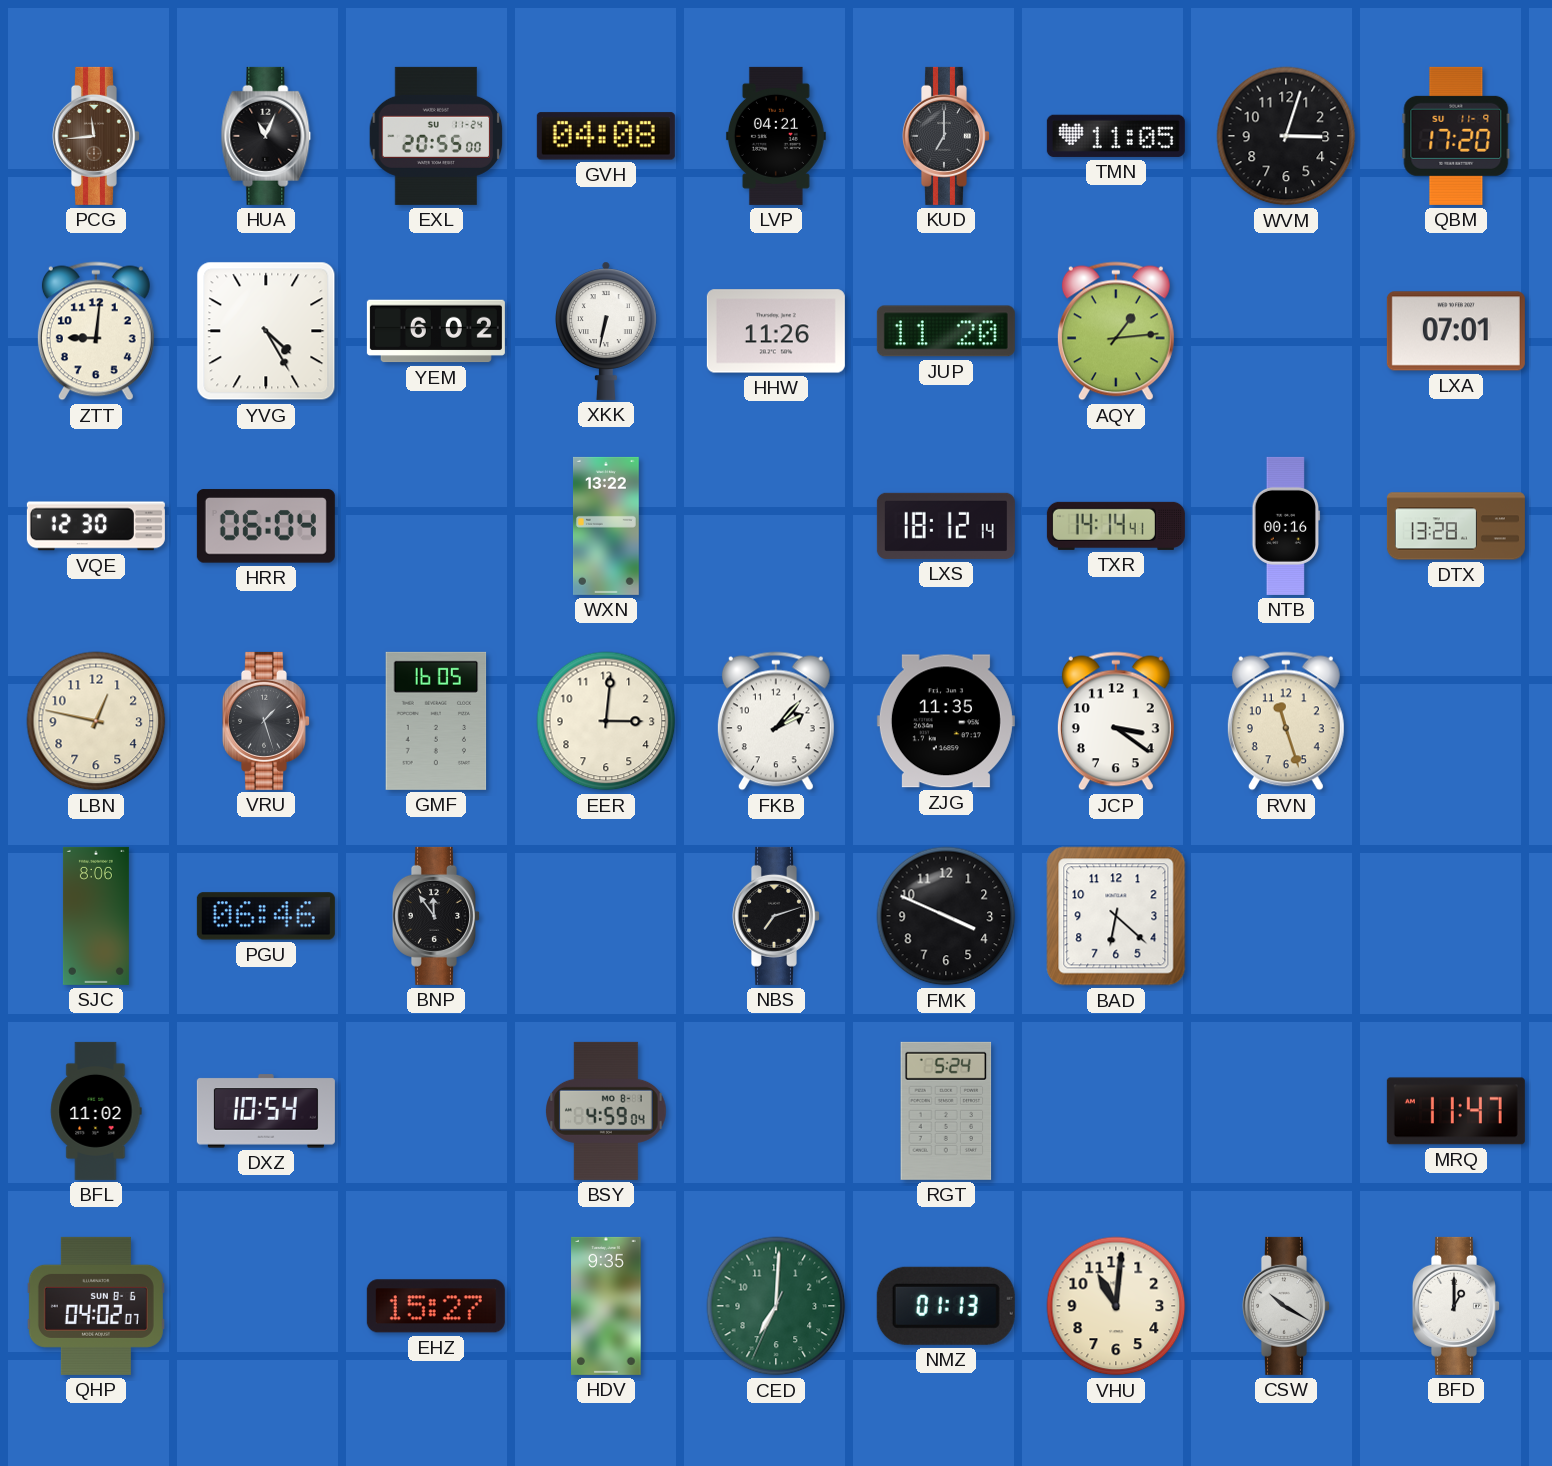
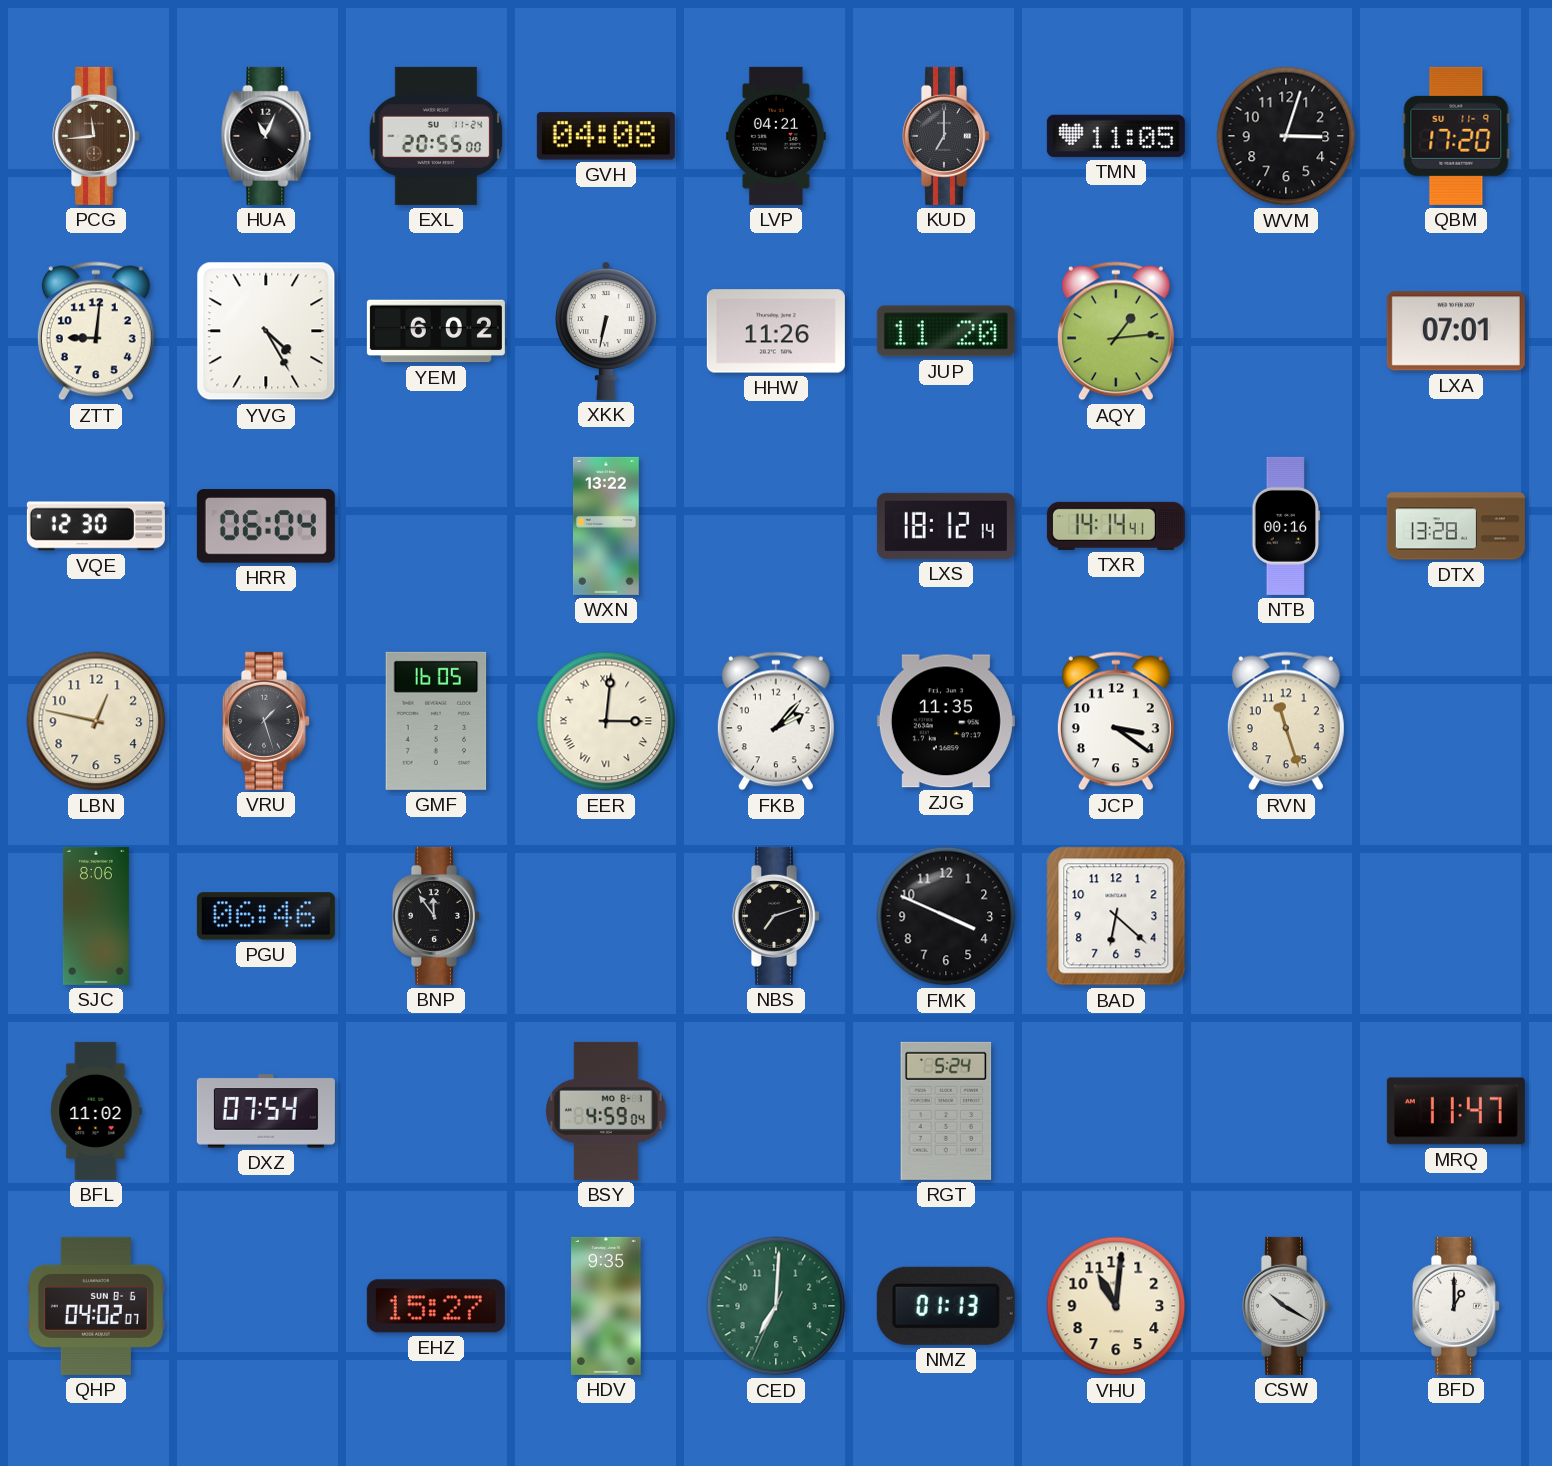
EER numerals: Arabic -> Roman (606, 721)
DXZ: 10:54 -> 07:54 (266, 1111)
